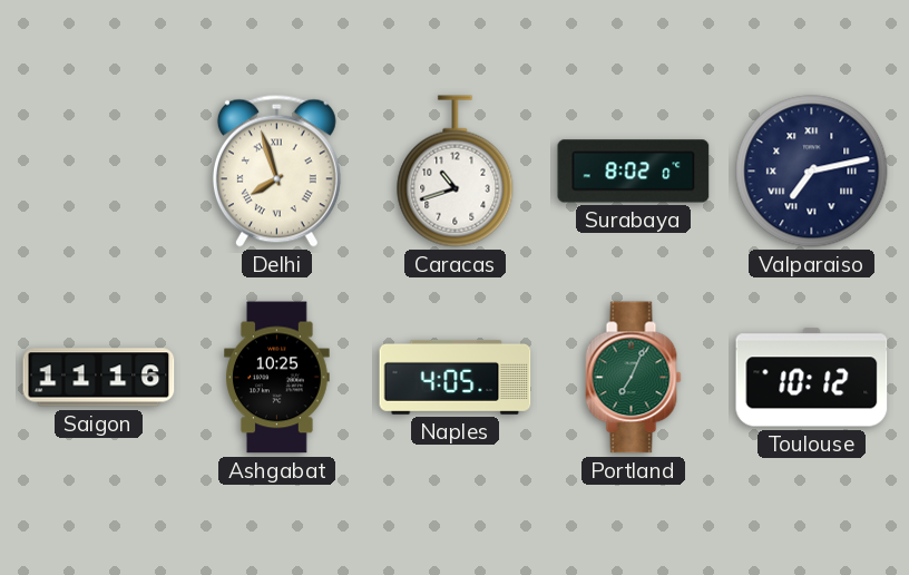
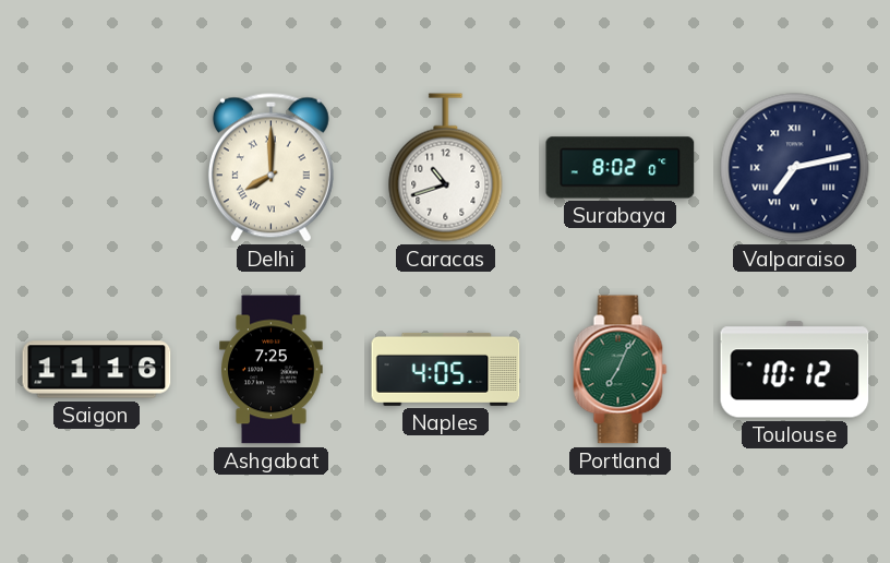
Delhi: 7:57 -> 8:00 (270, 167)
Ashgabat: 10:25 -> 7:25 (272, 370)
